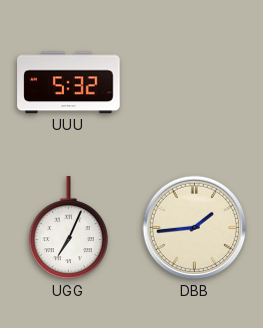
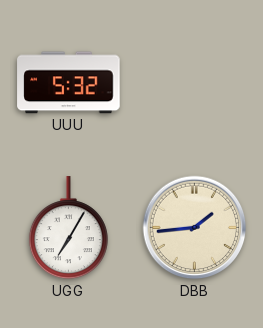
UGG: 7:04 -> 7:05 (68, 228)
